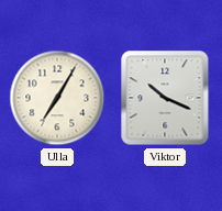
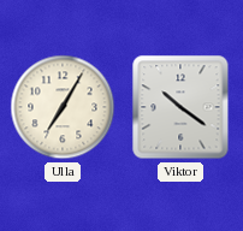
Viktor: 10:19 -> 10:21 (180, 107)
